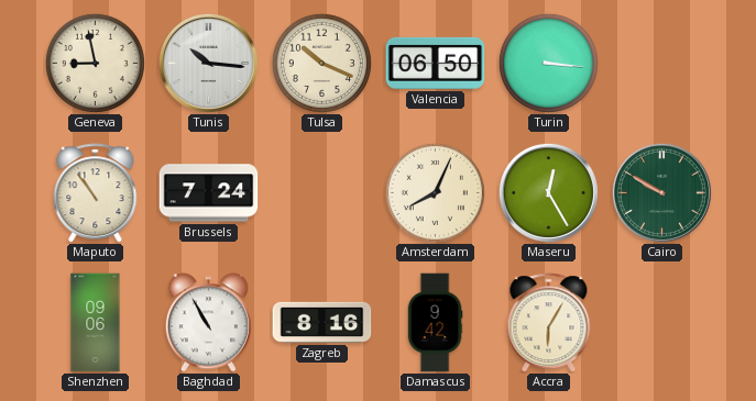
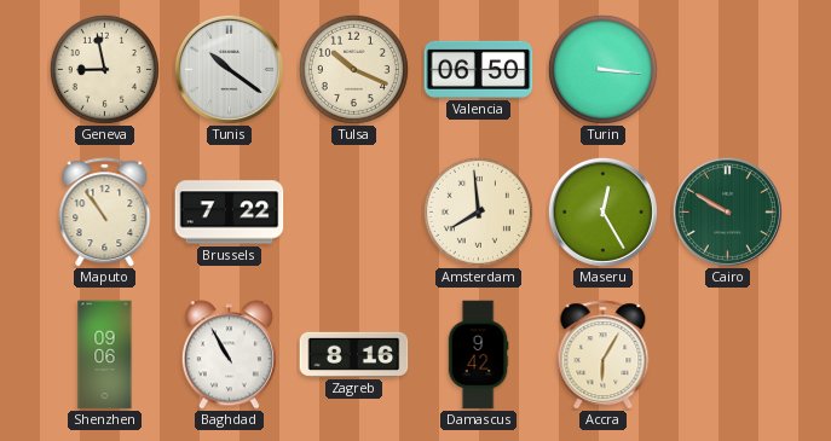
Tunis: 10:16 -> 10:21 (229, 69)
Brussels: 7:24 -> 7:22 (230, 213)
Amsterdam: 8:04 -> 7:59 (478, 211)
